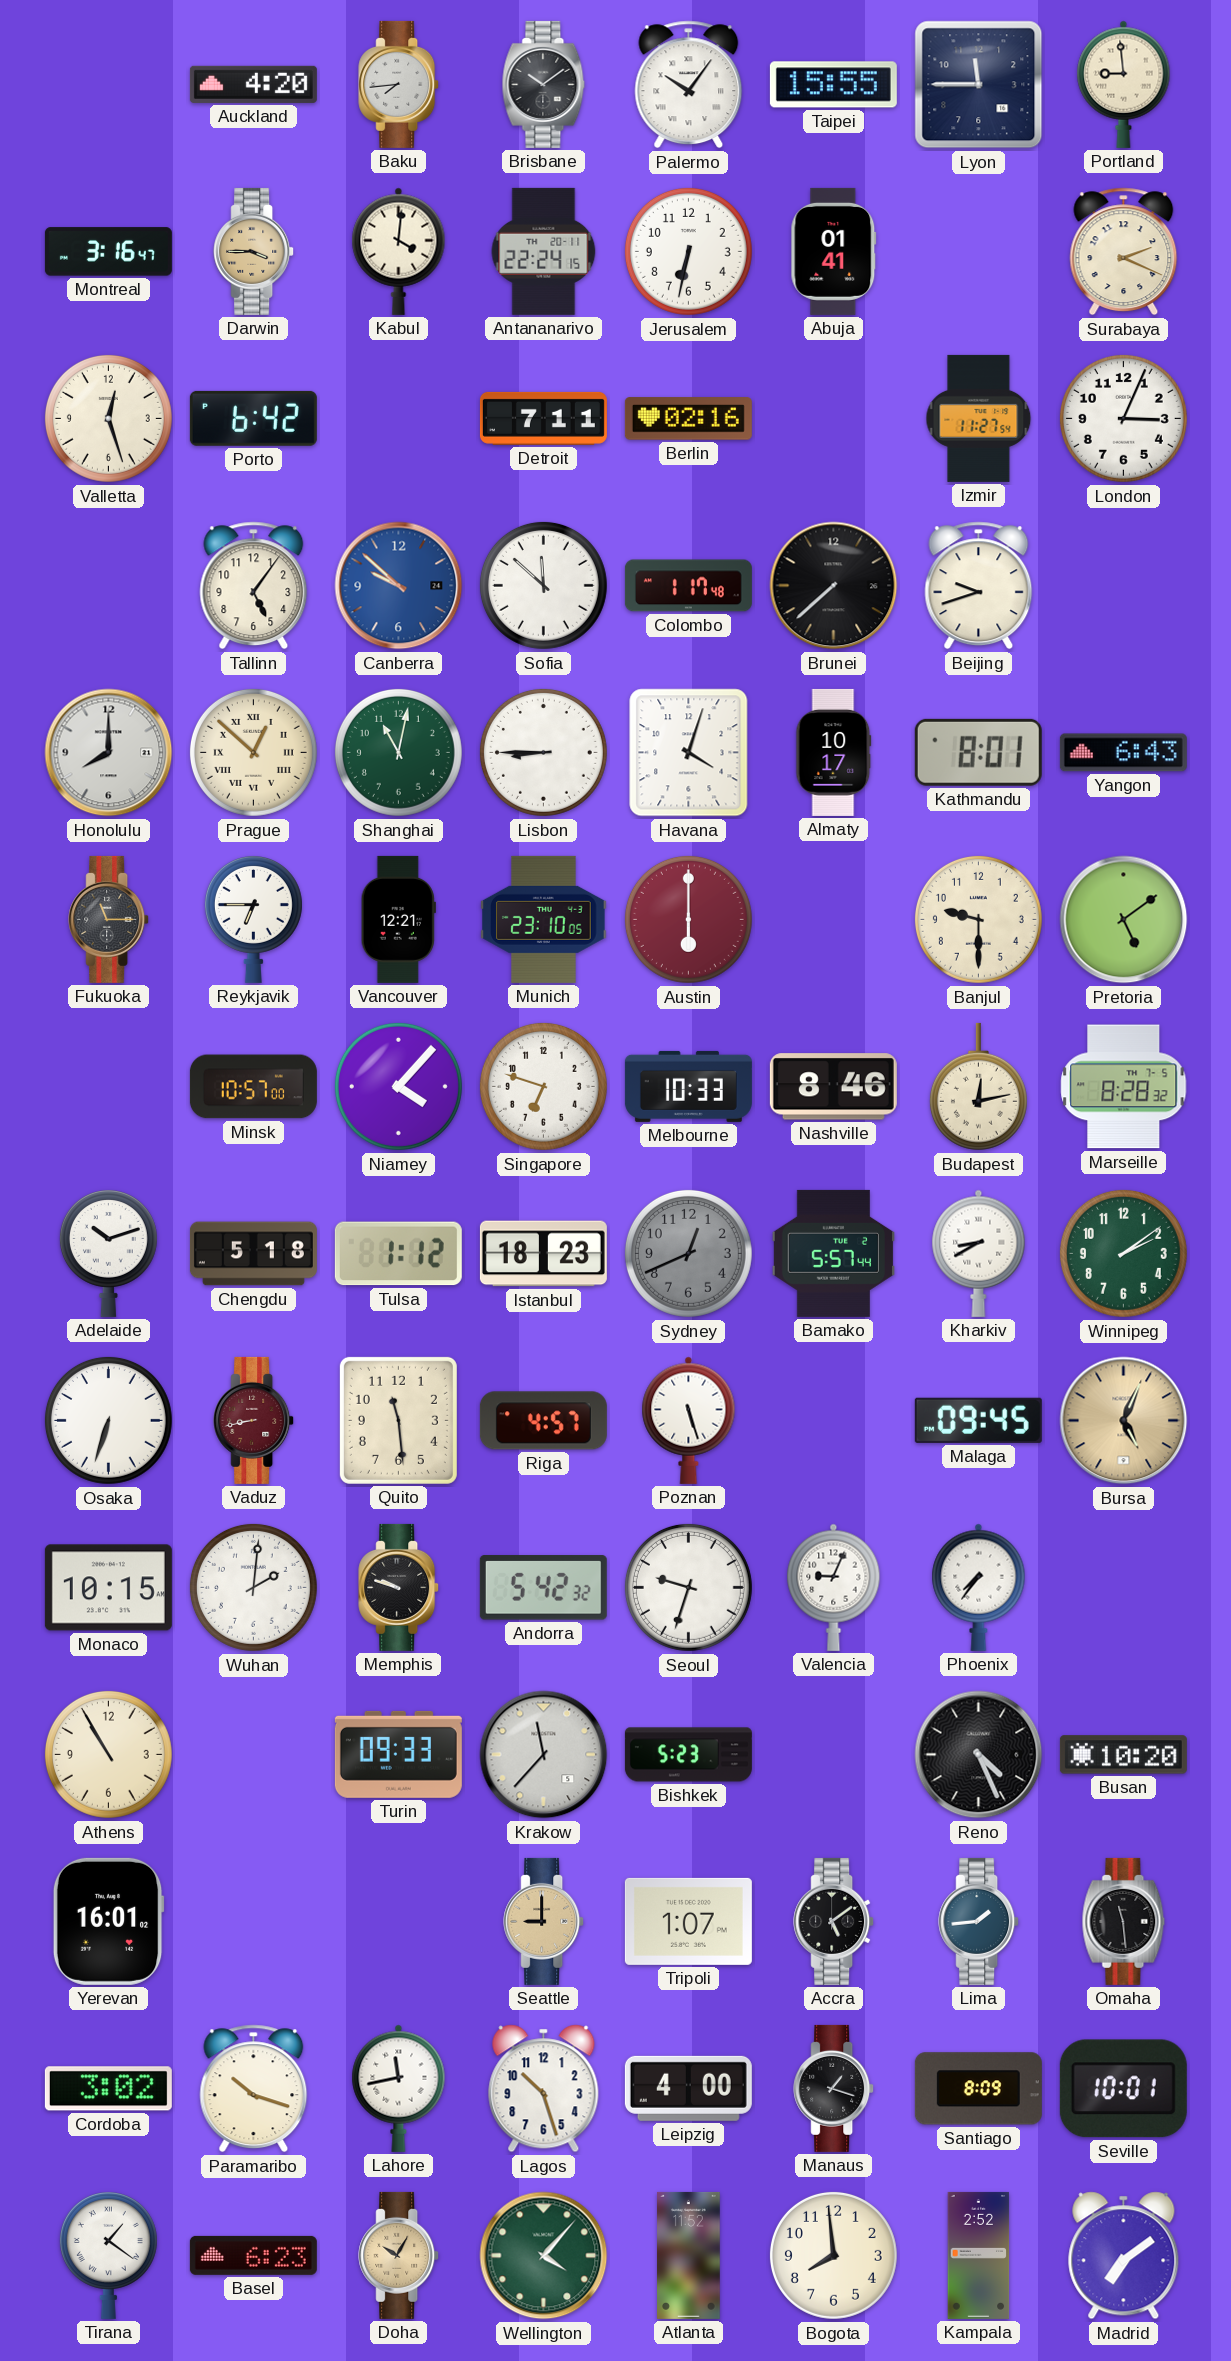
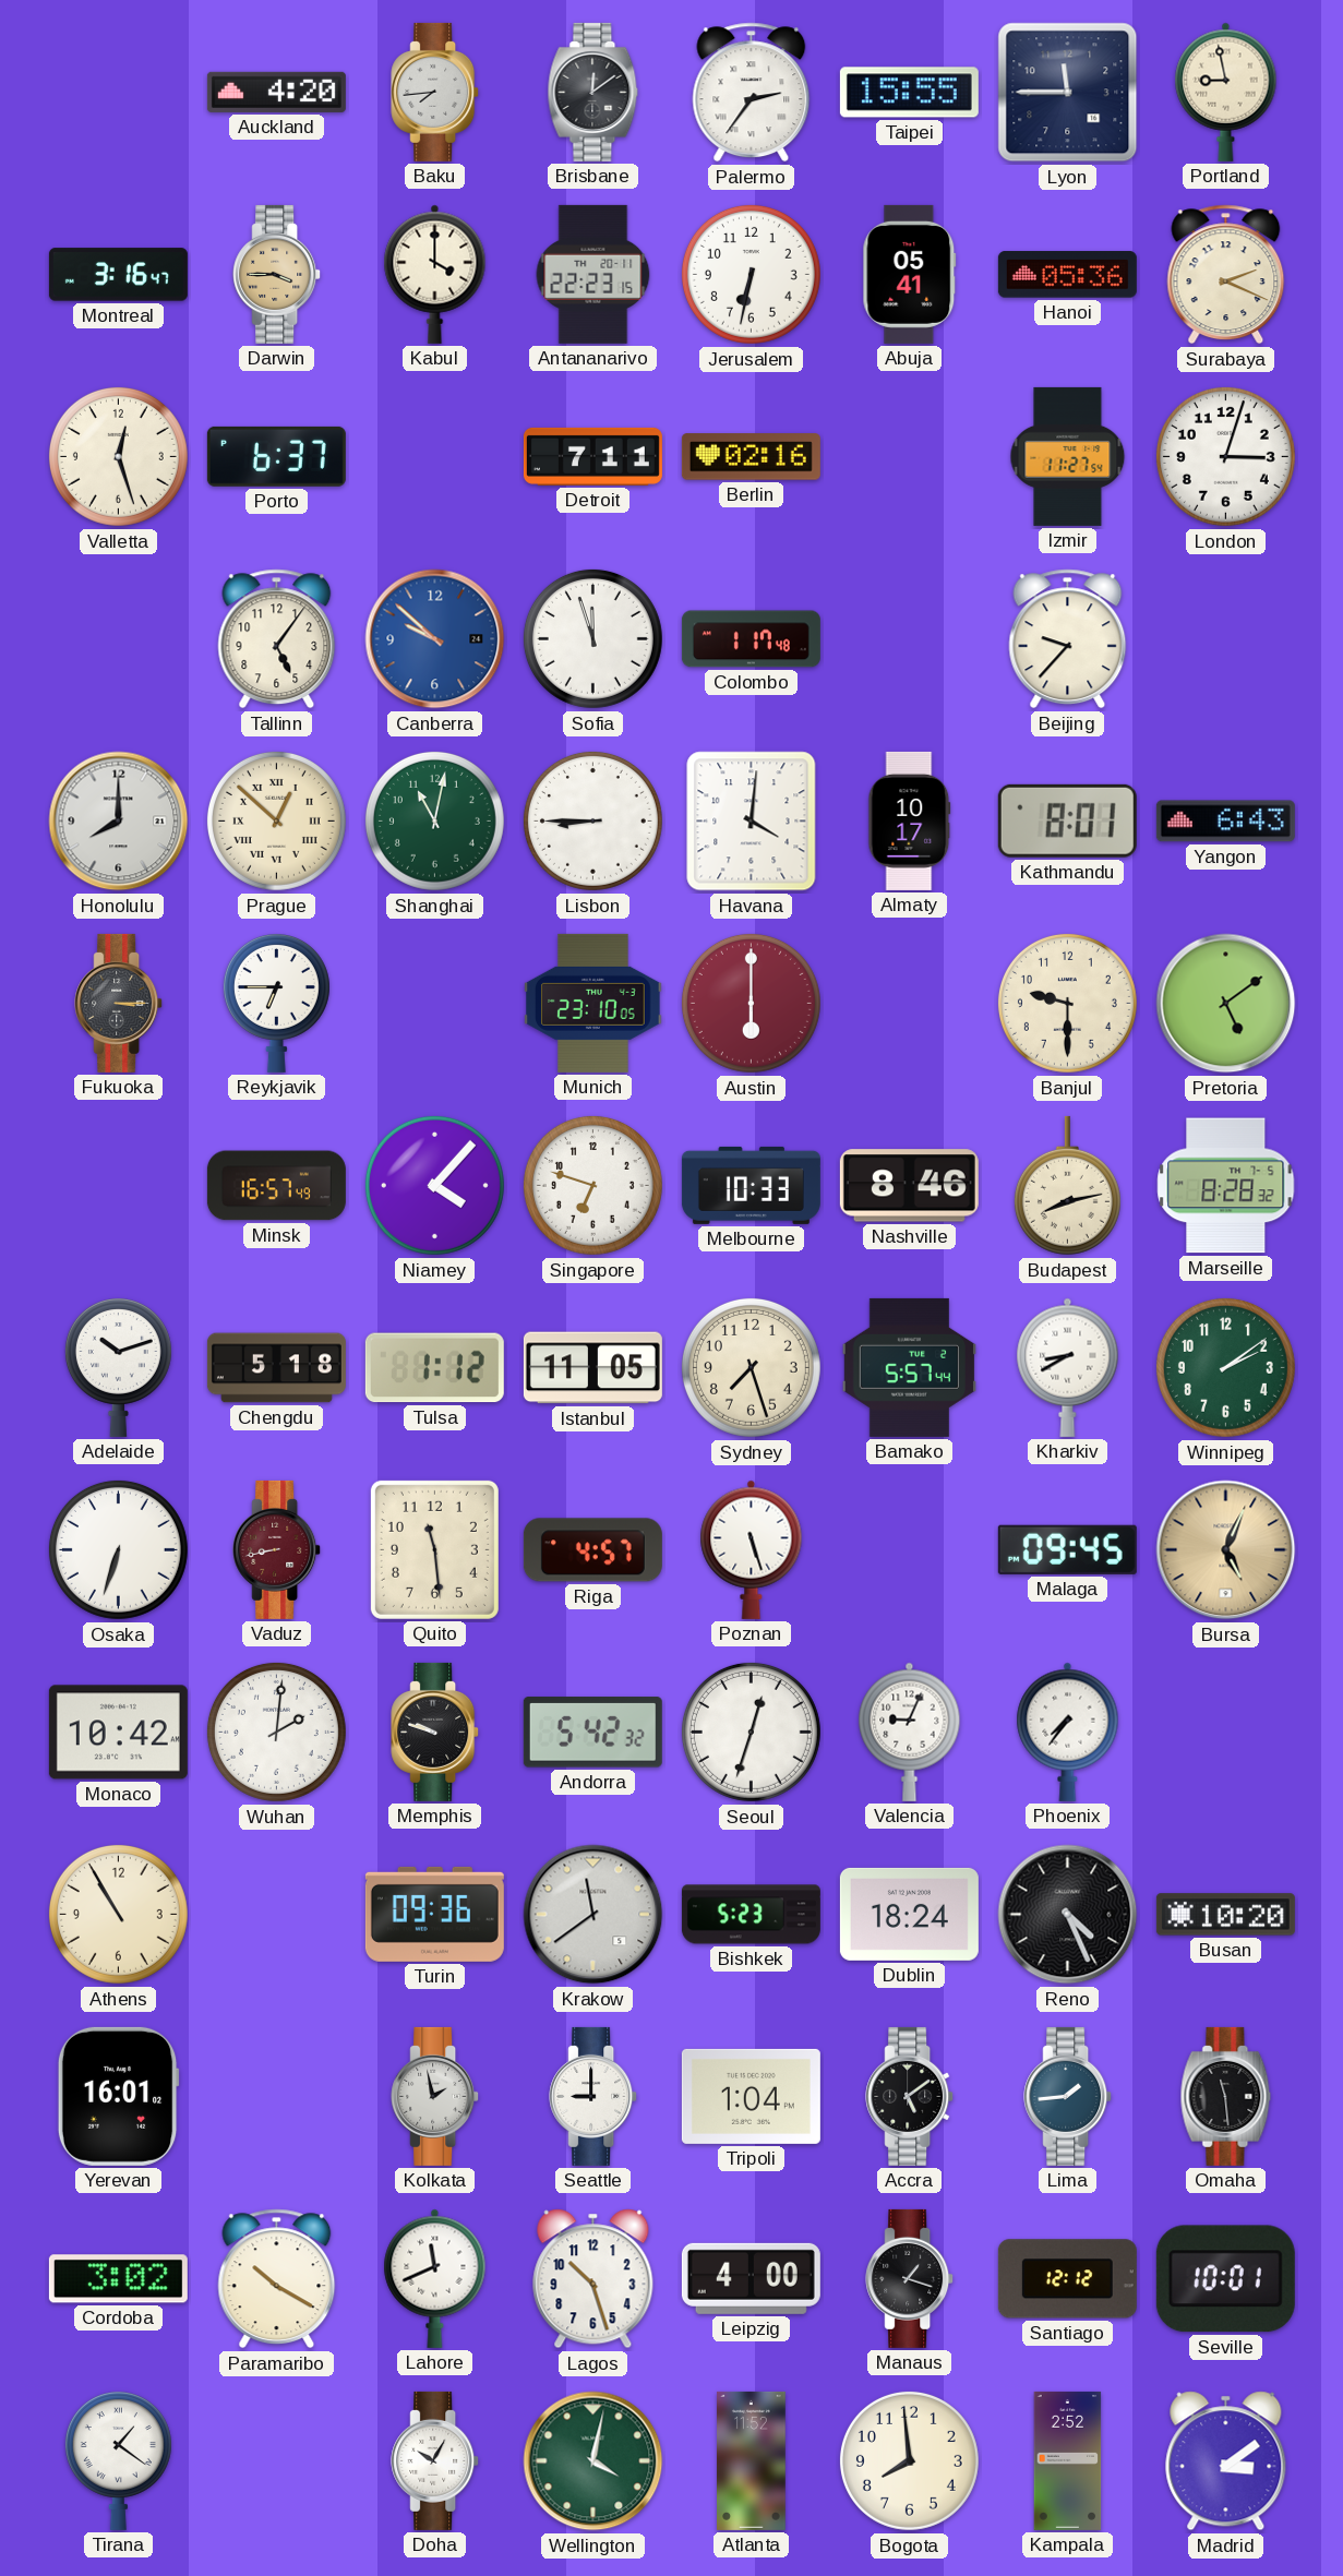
Brisbane: 10:09 -> 12:09 (593, 92)
Palermo: 10:06 -> 2:36 (752, 93)
Portland: 8:59 -> 8:58 (1226, 92)
Kabul: 4:01 -> 4:00 (435, 274)
Antananarivo: 22:24 -> 22:23 (593, 274)
Abuja: 01:41 -> 05:41 (910, 274)
Hanoi: none -> 05:36 (1067, 275)
Porto: 6:42 -> 6:37 (276, 456)
London: 3:04 -> 3:03 (1225, 456)
Sofia: 11:52 -> 11:57 (592, 638)
Brunei: 7:38 -> none (834, 586)
Beijing: 9:42 -> 9:37 (1068, 639)
Havana: 4:03 -> 4:01 (752, 822)
Fukuoka: 11:15 -> 3:15 (119, 1003)
Vancouver: 12:21 -> none (398, 919)
Minsk: 10:57 -> 16:57 (276, 1186)
Budapest: 12:13 -> 8:13 (1067, 1186)
Istanbul: 18:23 -> 11:05 (592, 1368)
Sydney: 12:41 -> 7:27 (751, 1367)
Sydney dial: grey -> cream (751, 1367)
Monaco: 10:15 -> 10:42 (118, 1733)
Seoul: 9:33 -> 12:33 (751, 1732)
Turin: 09:33 -> 09:36 (434, 1914)
Krakow: 11:37 -> 11:39 (593, 1915)
Dublin: none -> 18:24 (909, 1914)
Kolkata: none -> 1:58 (435, 2096)
Seattle dial: champagne -> white (593, 2096)
Tripoli: 1:07 -> 1:04 (751, 2096)
Paramaribo: 10:18 -> 10:20 (277, 2279)
Lahore: 11:43 -> 11:41 (435, 2278)
Santiago: 8:09 -> 12:12 (1067, 2279)
Basel: 6:23 -> none (253, 2255)
Doha dial: champagne -> white (435, 2460)
Wellington: 4:07 -> 4:02 (593, 2461)
Madrid: 7:09 -> 3:09 (1226, 2461)
